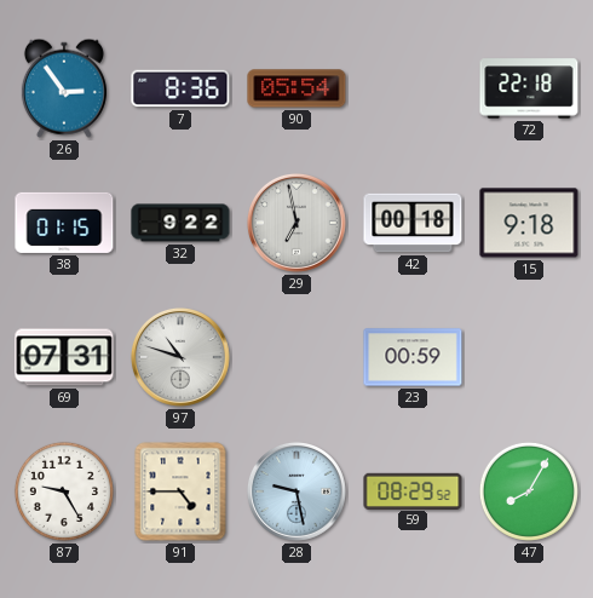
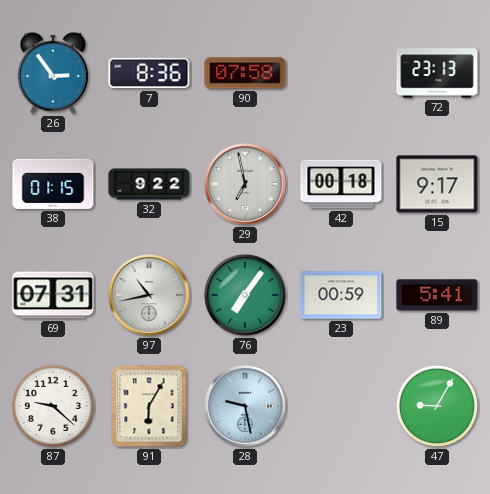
90: 05:54 -> 07:58 (245, 73)
72: 22:18 -> 23:13 (437, 73)
15: 9:18 -> 9:17 (437, 184)
97: 10:48 -> 10:43 (149, 295)
76: none -> 7:06 (245, 295)
89: none -> 5:41 (437, 295)
87: 9:25 -> 9:22 (53, 406)
91: 4:45 -> 6:05 (149, 406)
59: 08:29 -> none (413, 490)
47: 8:05 -> 9:05 (437, 406)
